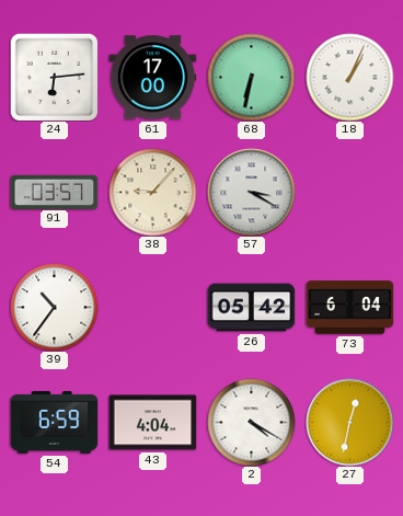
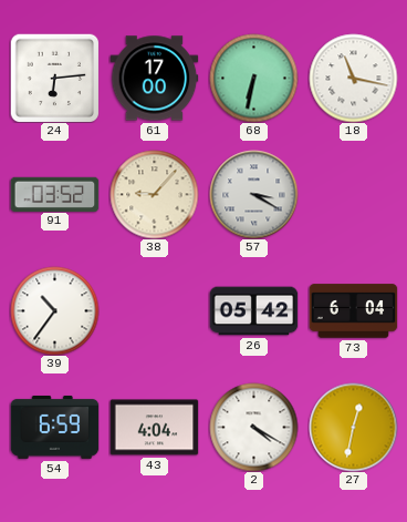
18: 1:04 -> 11:17 (353, 78)
91: 03:57 -> 03:52 (54, 194)
